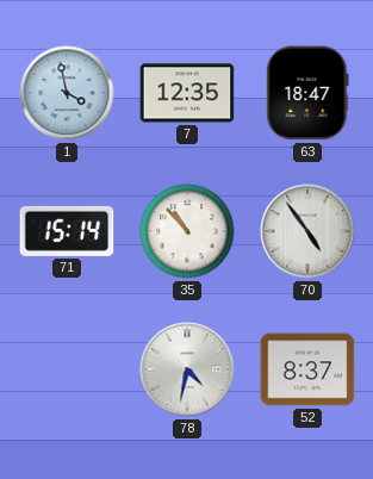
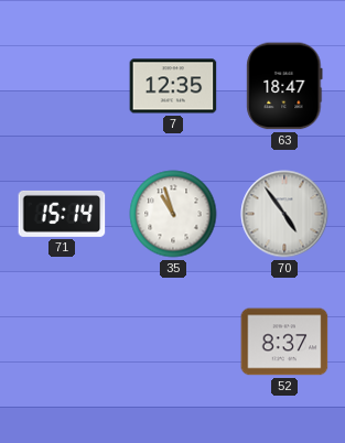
1: 3:58 -> none (67, 93)
35: 10:53 -> 10:57 (173, 214)
78: 4:32 -> none (187, 369)
